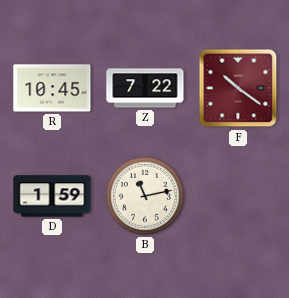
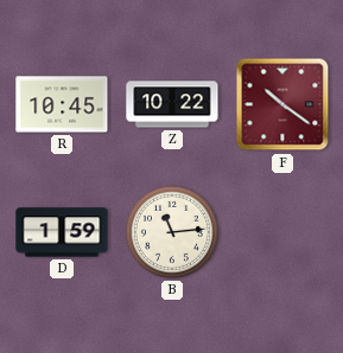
Z: 7:22 -> 10:22 (172, 104)
B: 11:13 -> 11:14 (172, 232)
